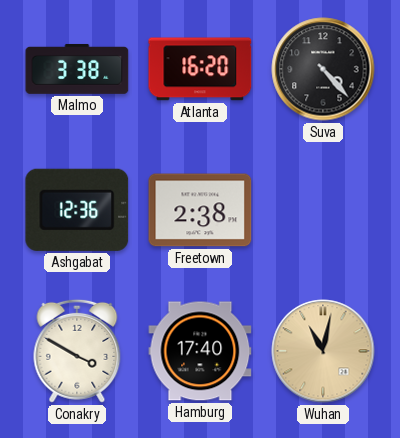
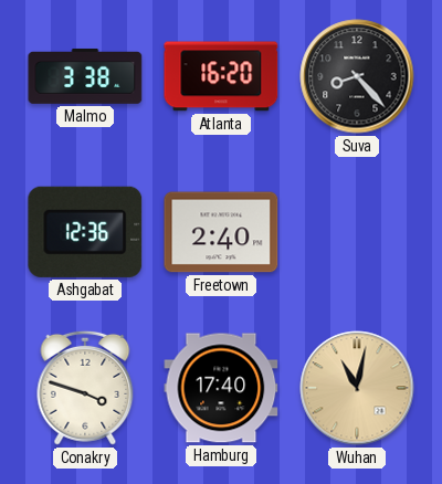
Suva: 4:23 -> 8:23 (357, 76)
Freetown: 2:38 -> 2:40 (221, 232)
Conakry: 3:50 -> 3:48 (85, 388)
